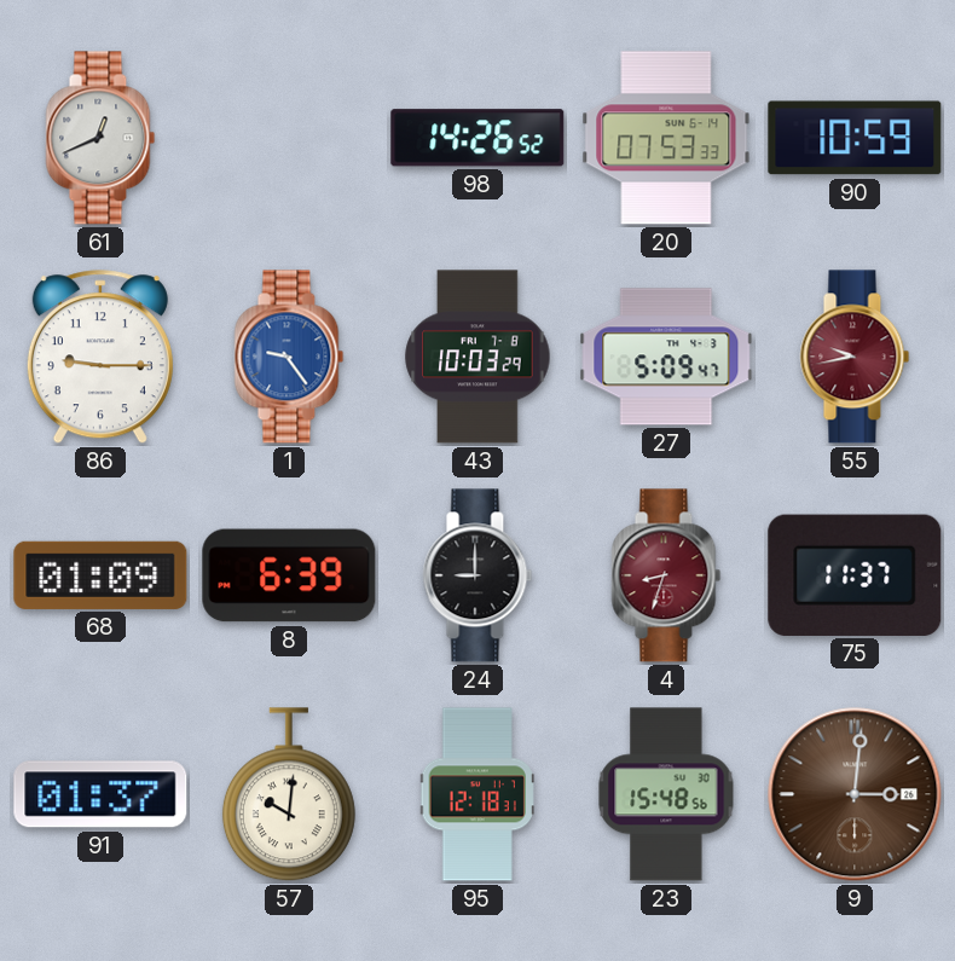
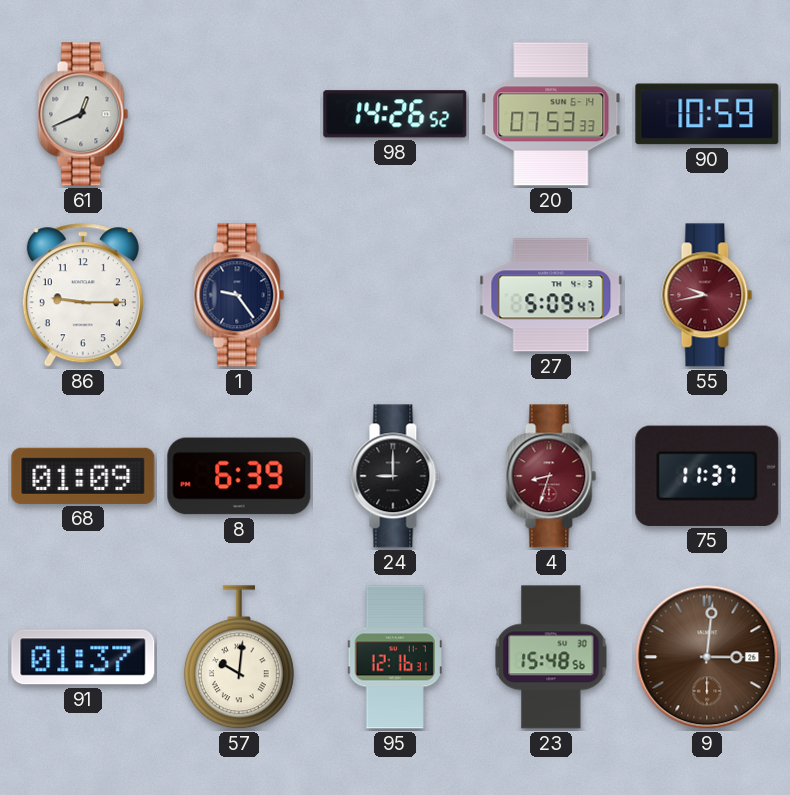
1 dial: blue -> navy (239, 295)
43: 10:03 -> none (477, 357)
95: 12:18 -> 12:16 (395, 657)
